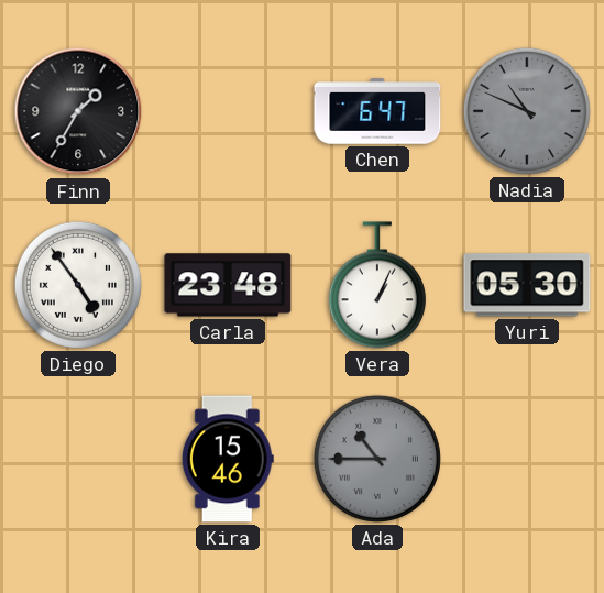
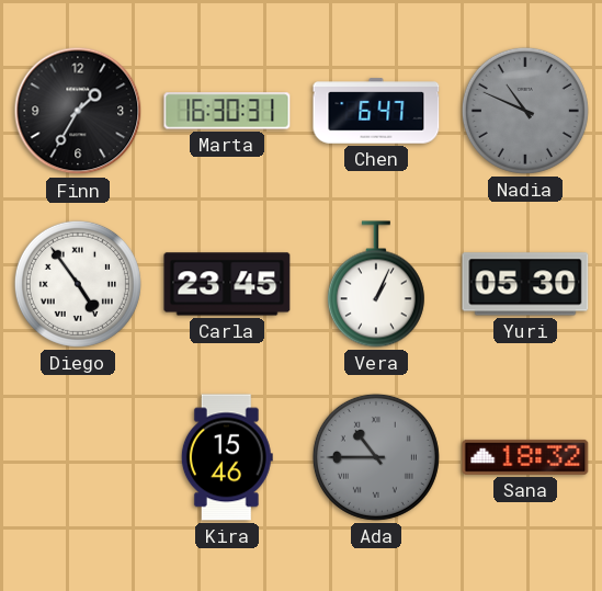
Marta: none -> 16:30 (227, 111)
Carla: 23:48 -> 23:45 (227, 284)
Sana: none -> 18:32 (525, 457)
